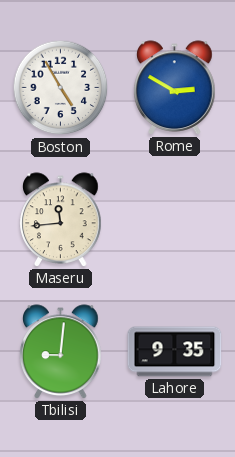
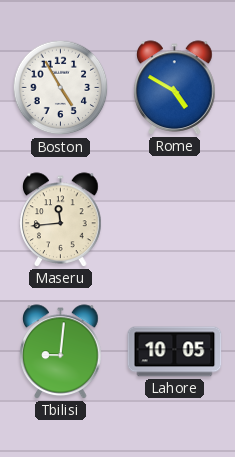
Rome: 2:50 -> 4:50 (175, 88)
Lahore: 9:35 -> 10:05 (175, 352)
